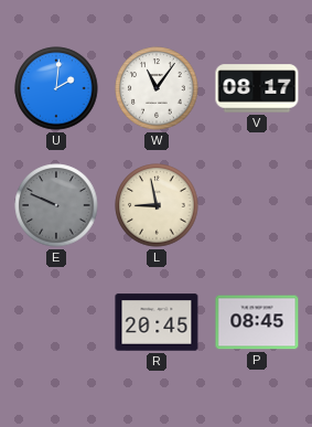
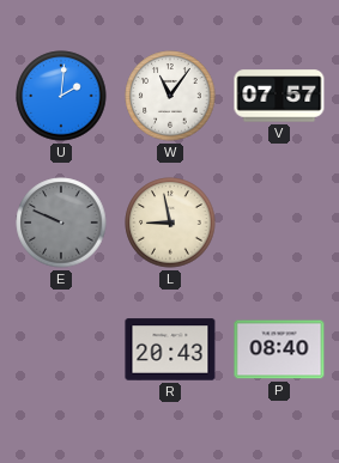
V: 08:17 -> 07:57 (279, 96)
R: 20:45 -> 20:43 (170, 349)
P: 08:45 -> 08:40 (279, 349)
